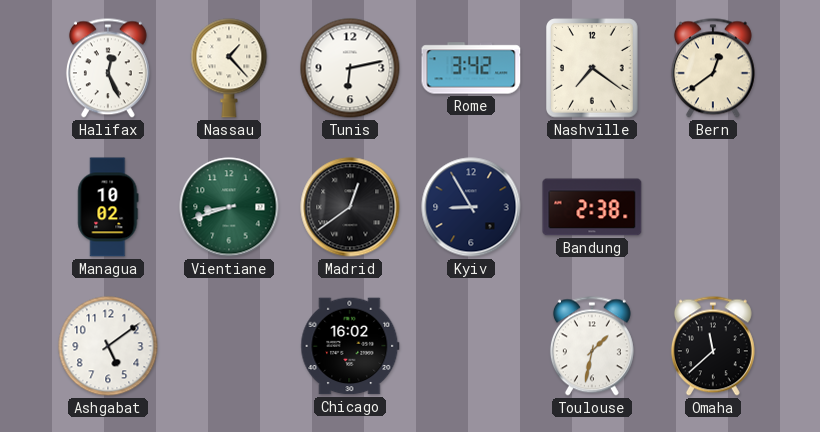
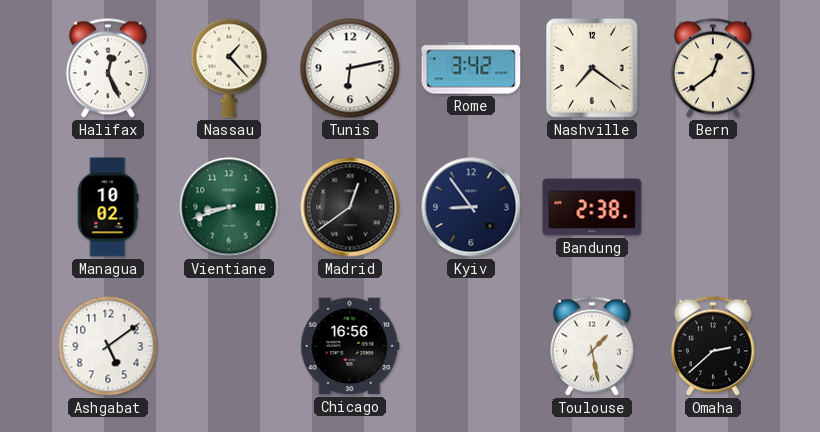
Kyiv: 8:55 -> 8:54 (471, 207)
Chicago: 16:02 -> 16:56 (350, 346)
Toulouse: 1:32 -> 1:28 (592, 346)
Omaha: 11:38 -> 2:38 (713, 346)
